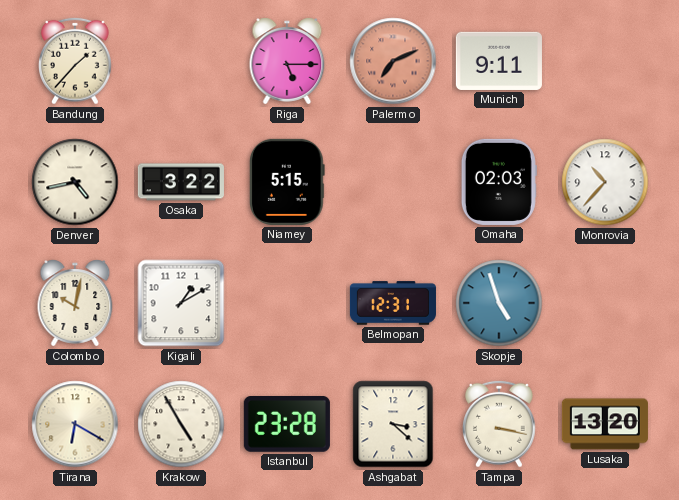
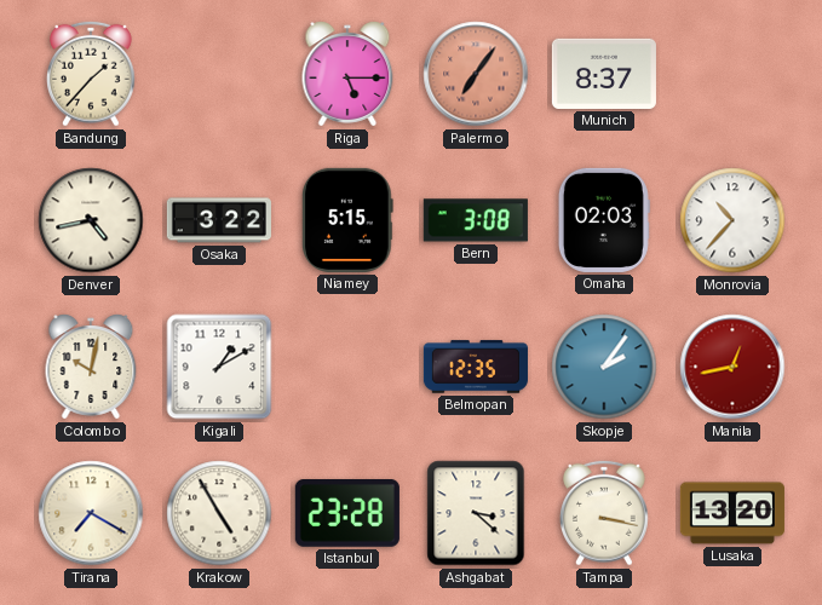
Palermo: 7:11 -> 7:06 (476, 74)
Munich: 9:11 -> 8:37 (604, 74)
Bern: none -> 3:08 (476, 220)
Belmopan: 12:31 -> 12:35 (476, 367)
Skopje: 4:57 -> 2:06 (604, 367)
Manila: none -> 12:43 (732, 367)
Tirana: 6:20 -> 7:20 (91, 513)
